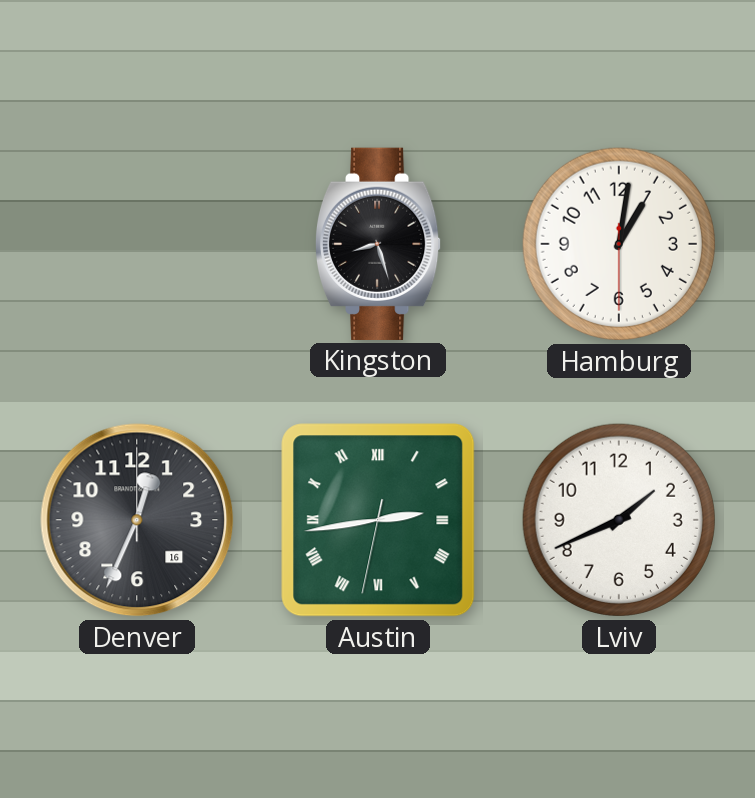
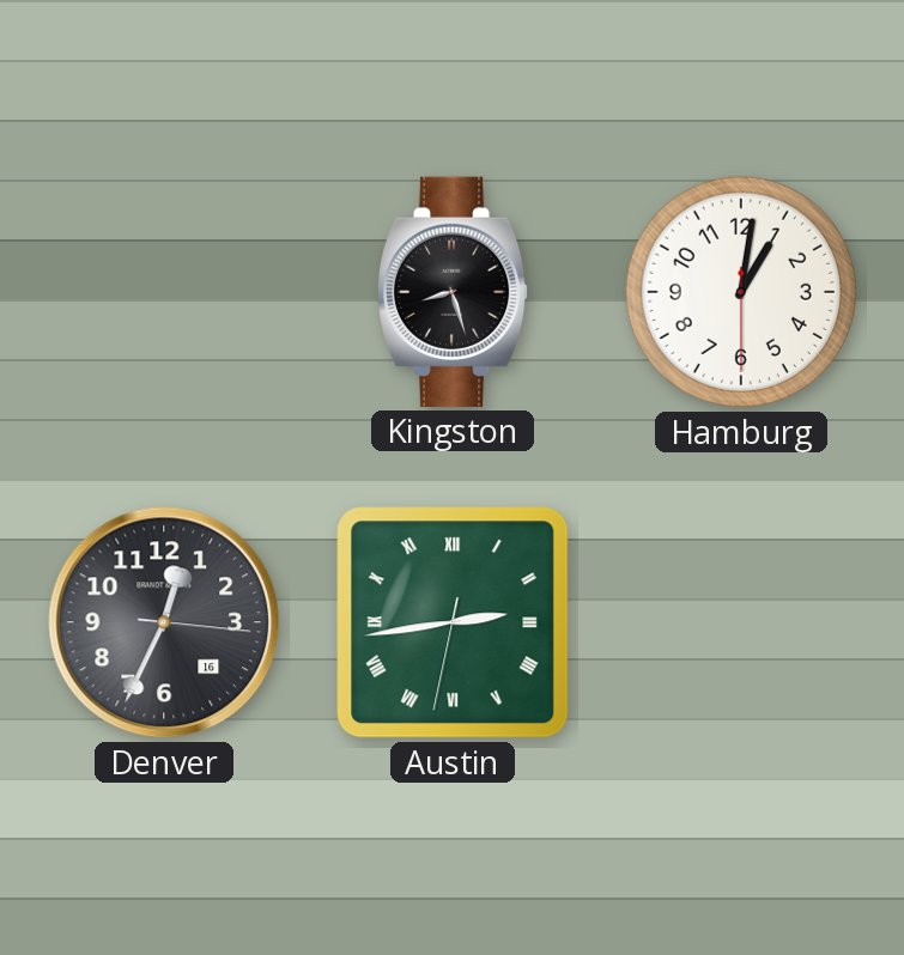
Denver: 12:34:00 -> 12:34:16 (164, 622)
Lviv: 1:41 -> none (619, 520)
